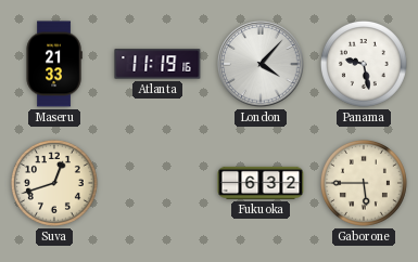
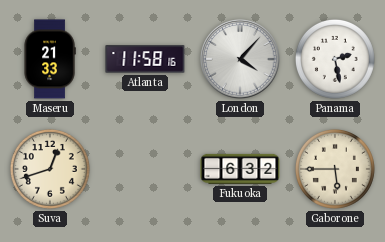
Atlanta: 11:19 -> 11:58 (145, 59)
Panama: 9:28 -> 2:28 (335, 59)
